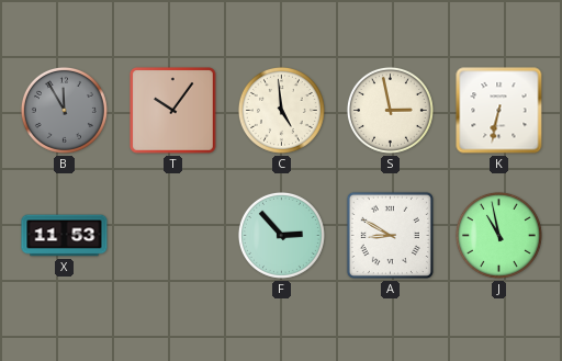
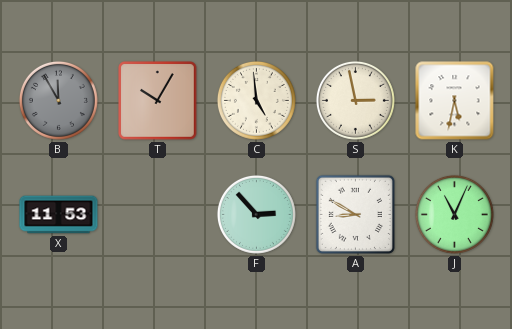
T: 10:06 -> 10:05 (158, 101)
K: 6:32 -> 5:32 (455, 101)
J: 10:58 -> 11:04 (454, 214)
